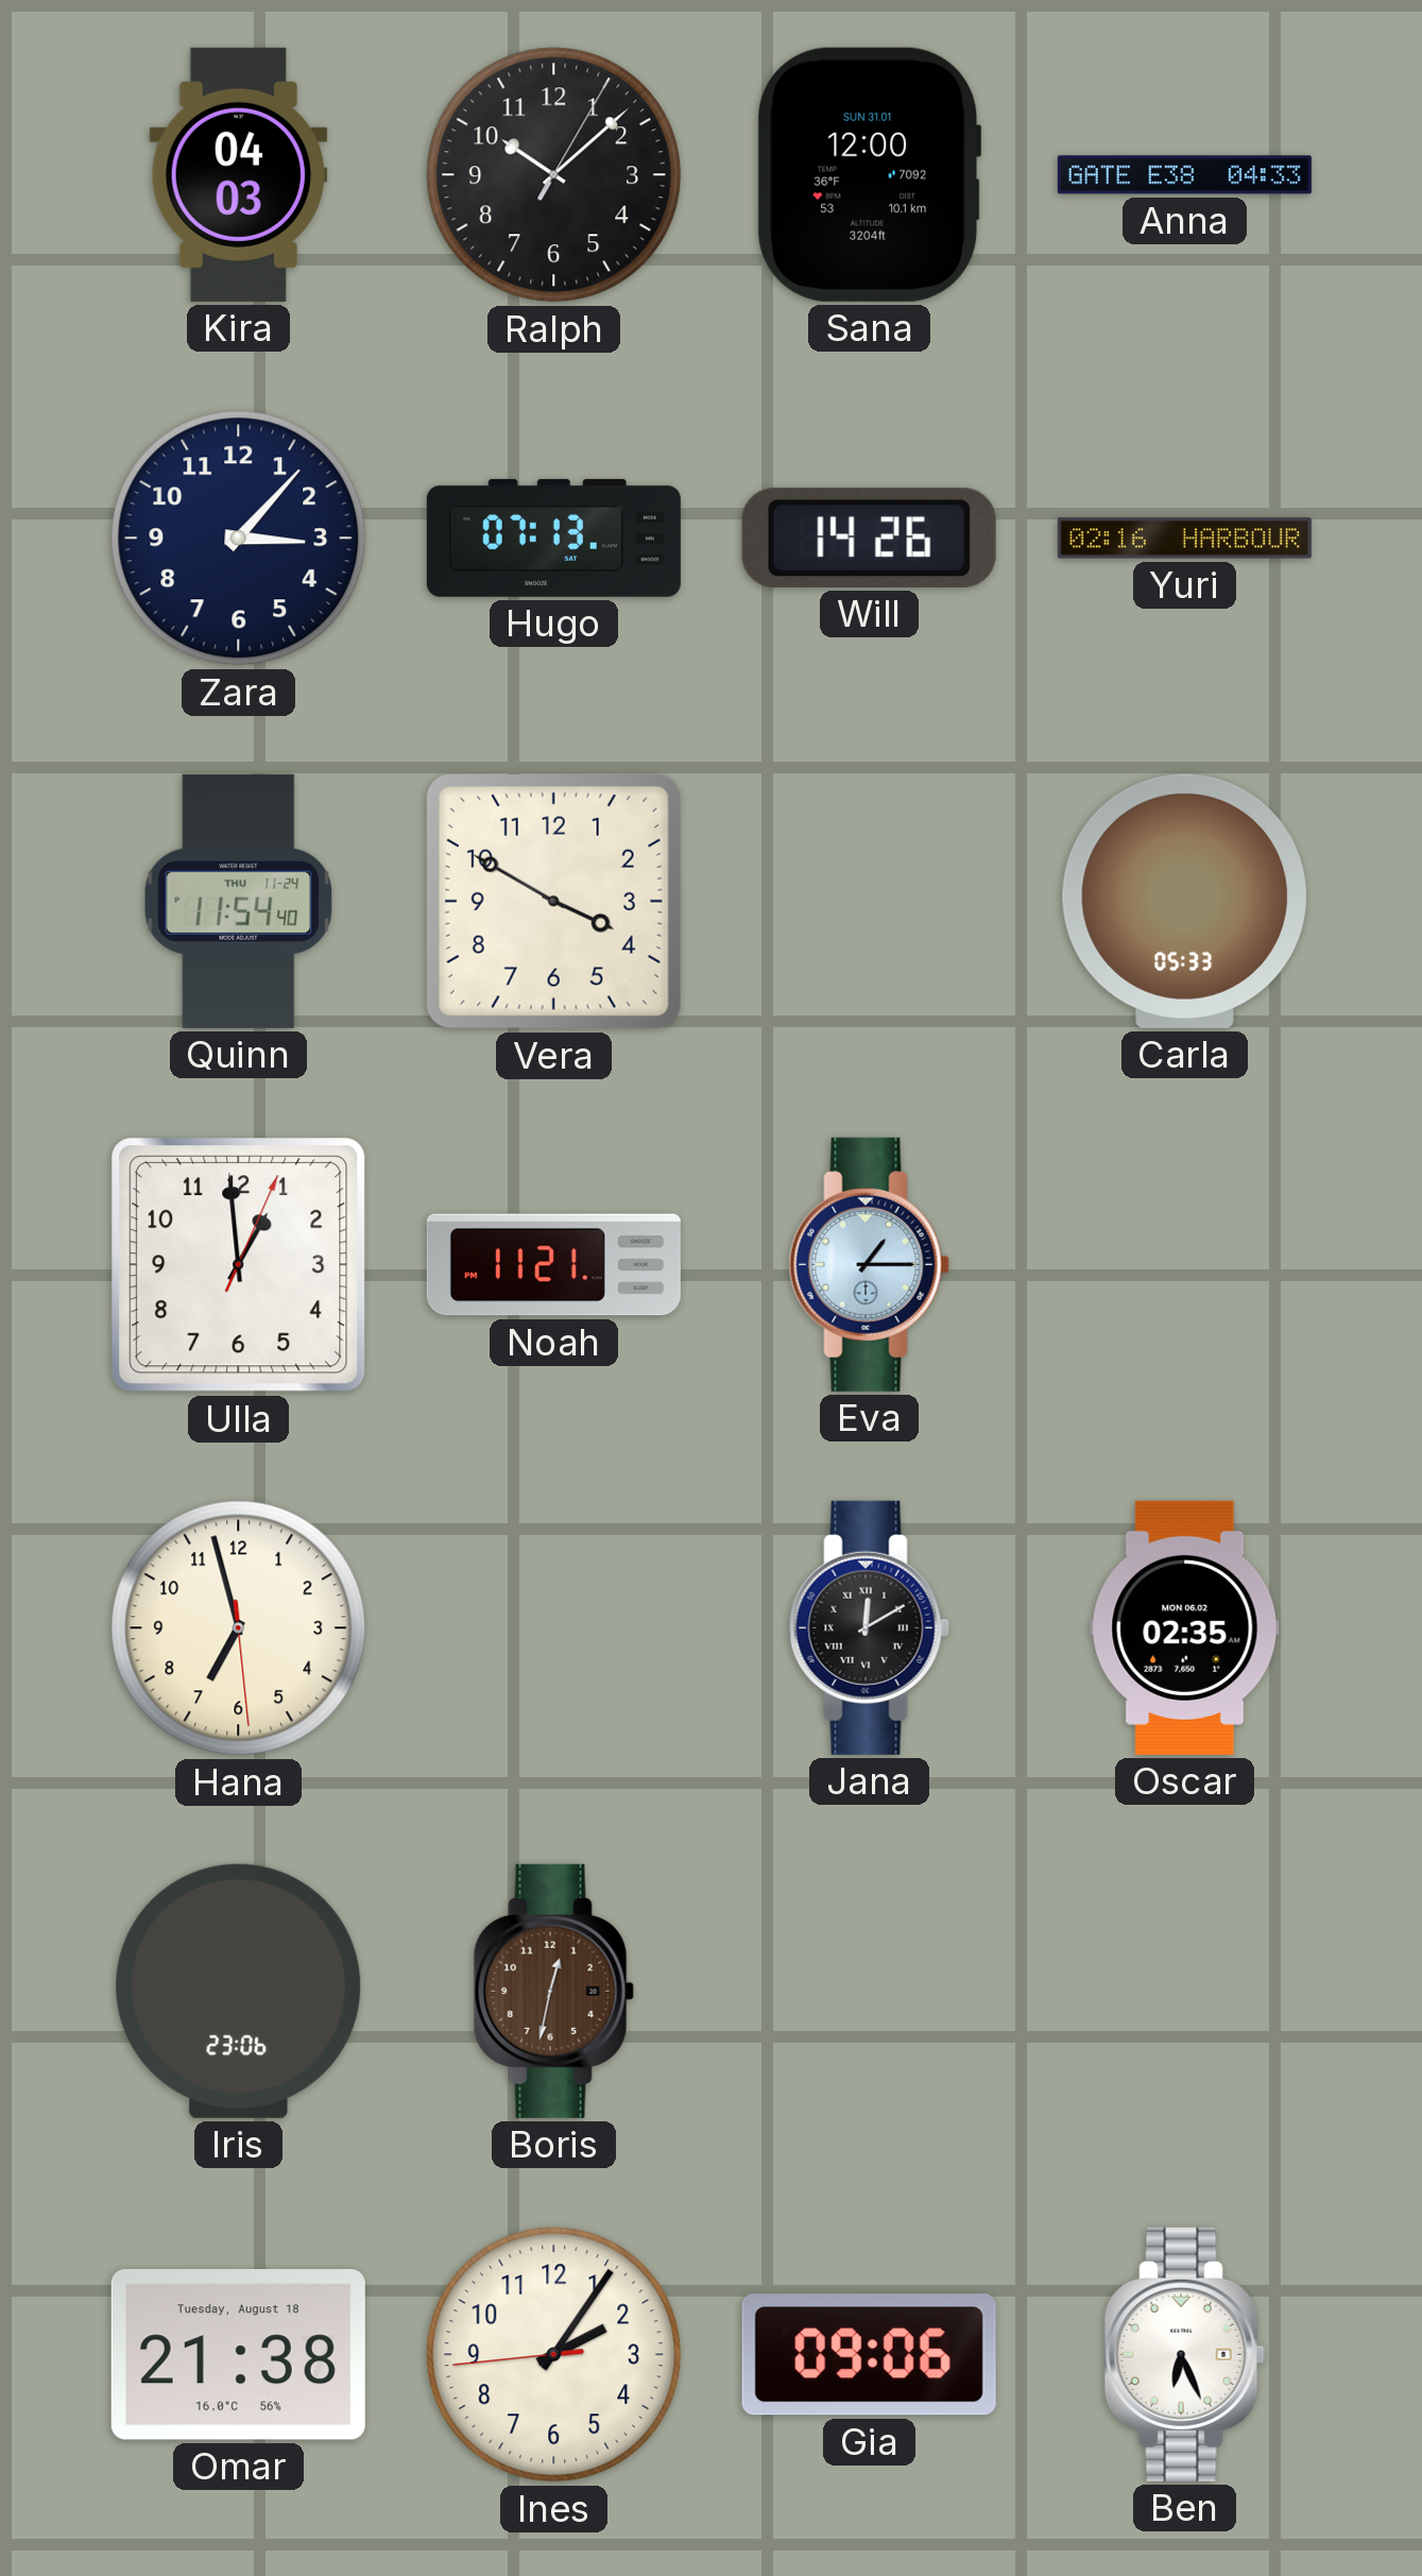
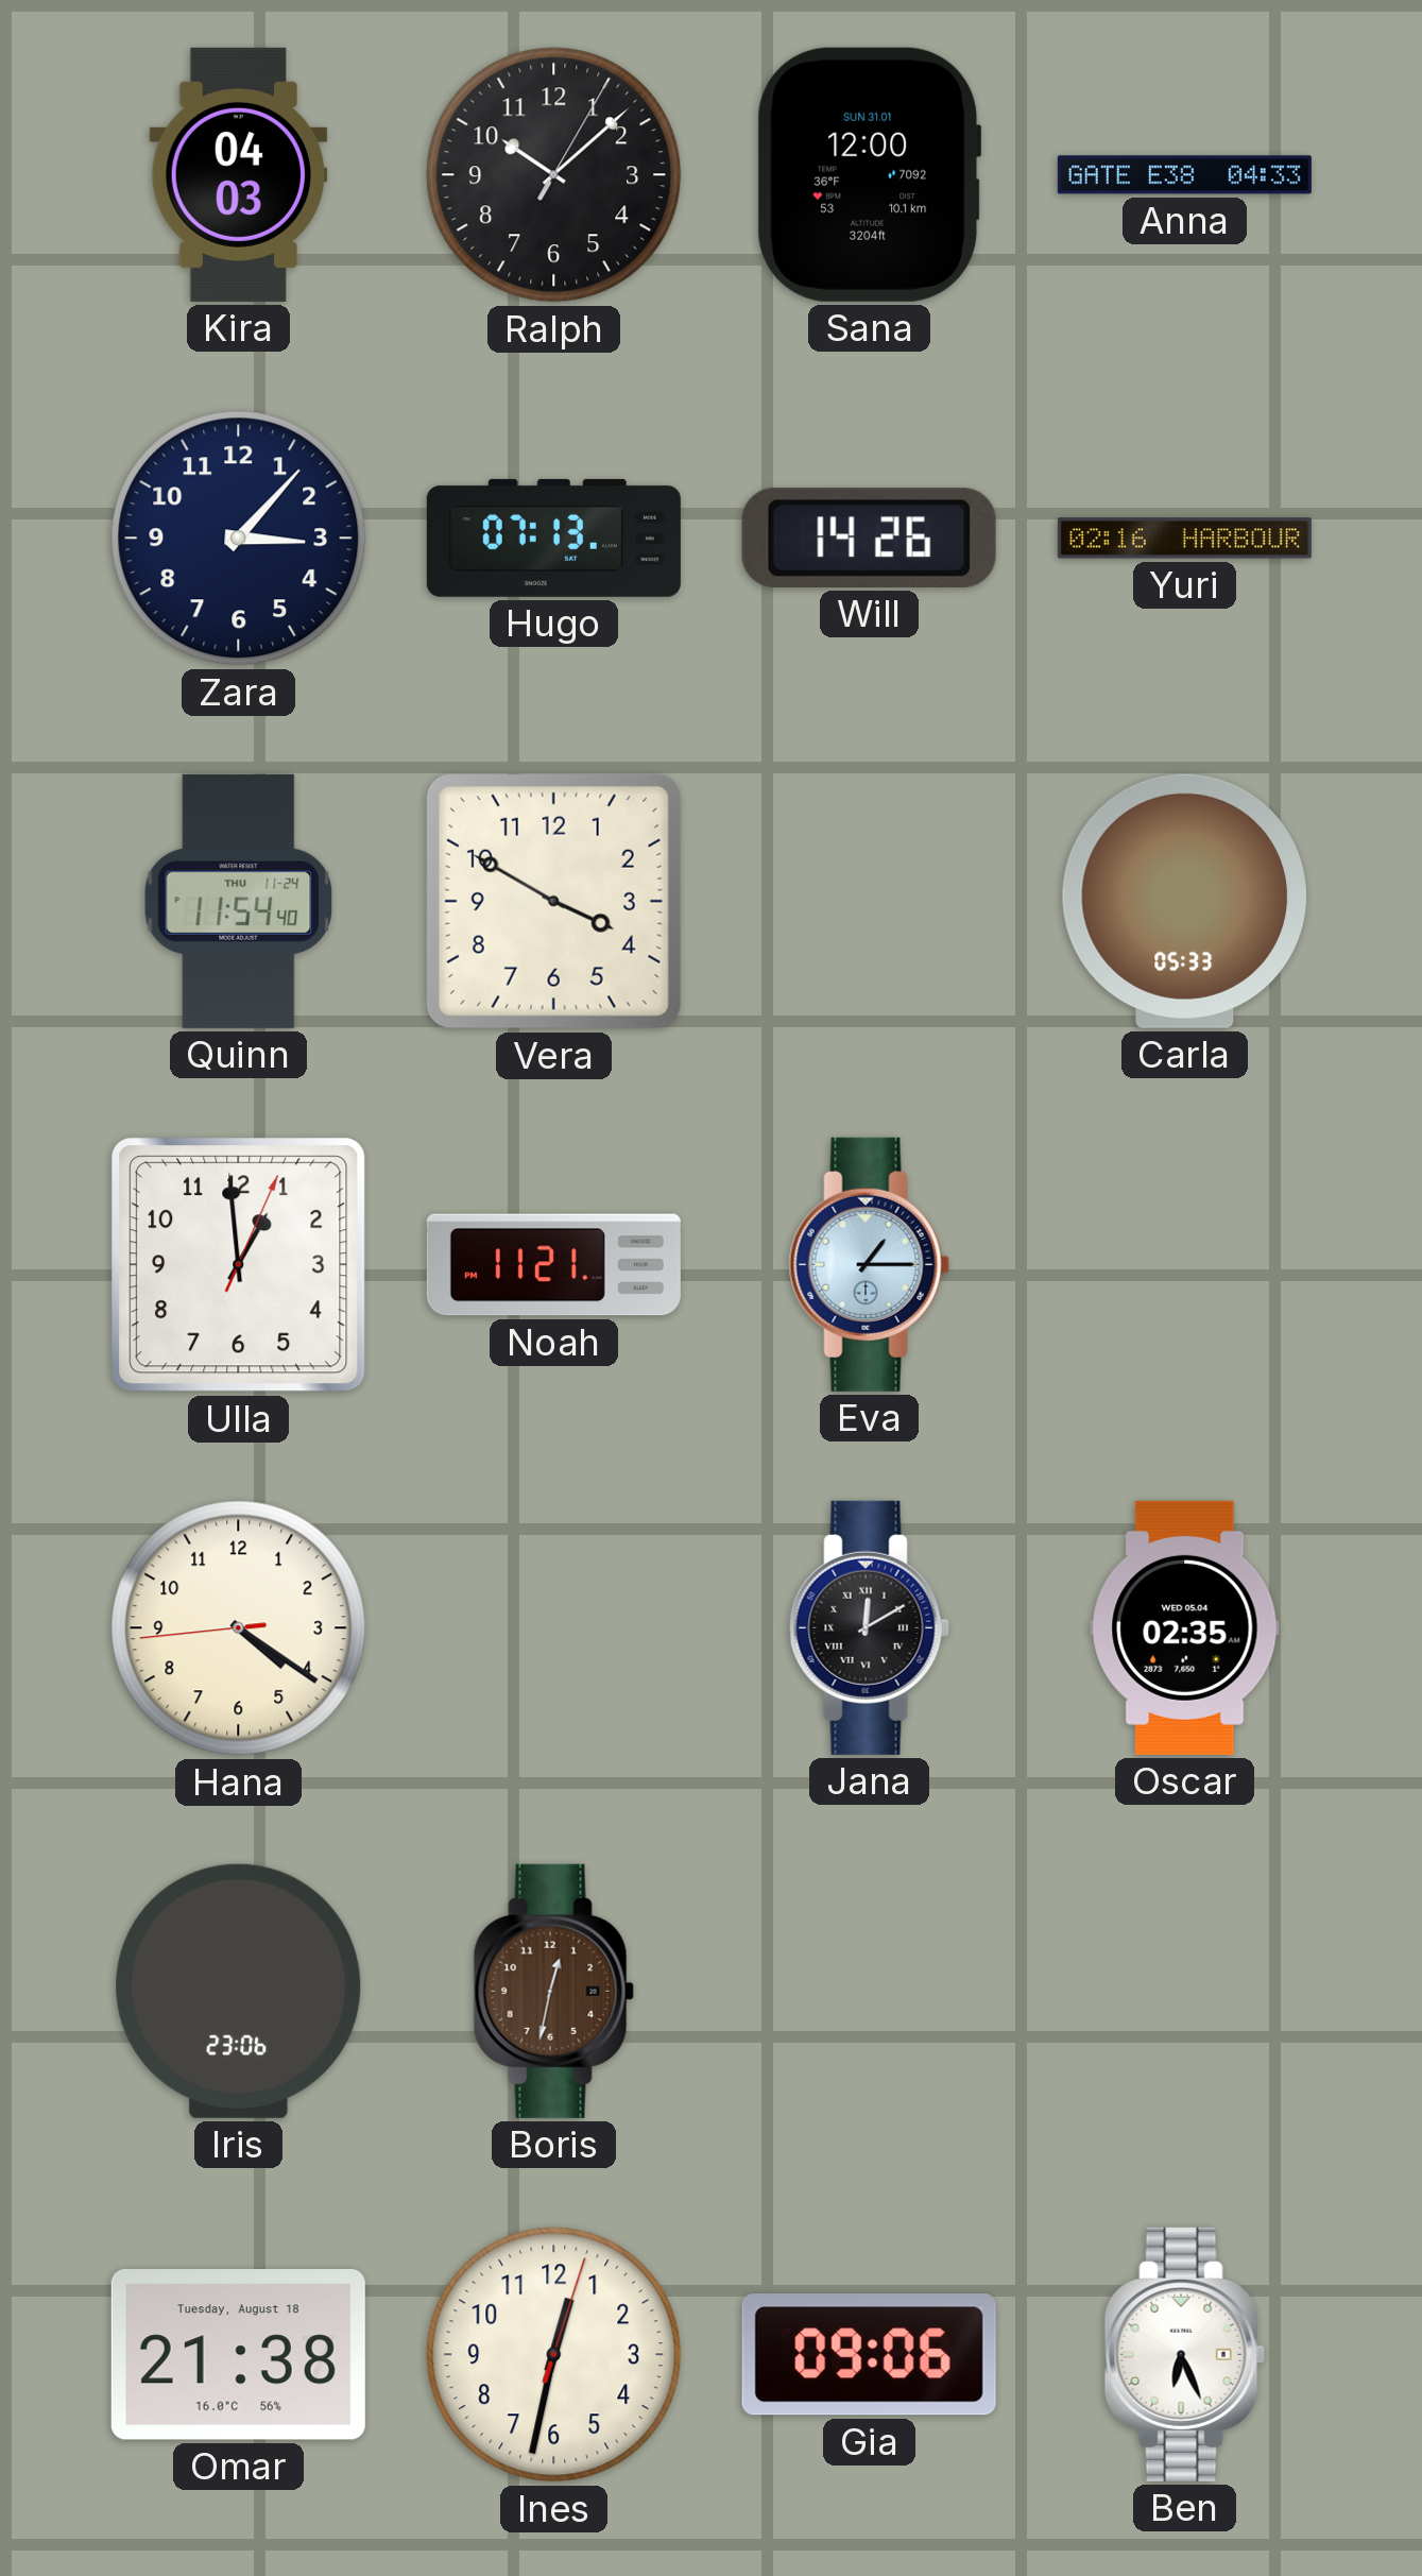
Hana: 6:57 -> 4:20 (239, 1628)
Oscar date: MON 06.02 -> WED 05.04 (1185, 1627)
Ines: 2:05 -> 12:32 (554, 2355)
